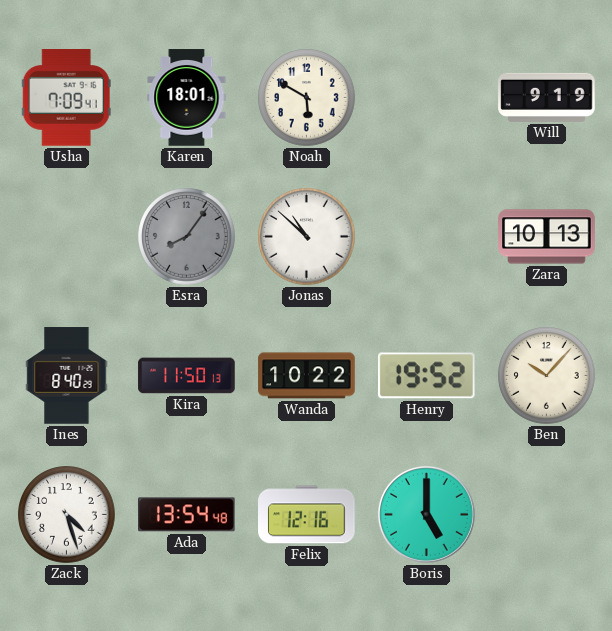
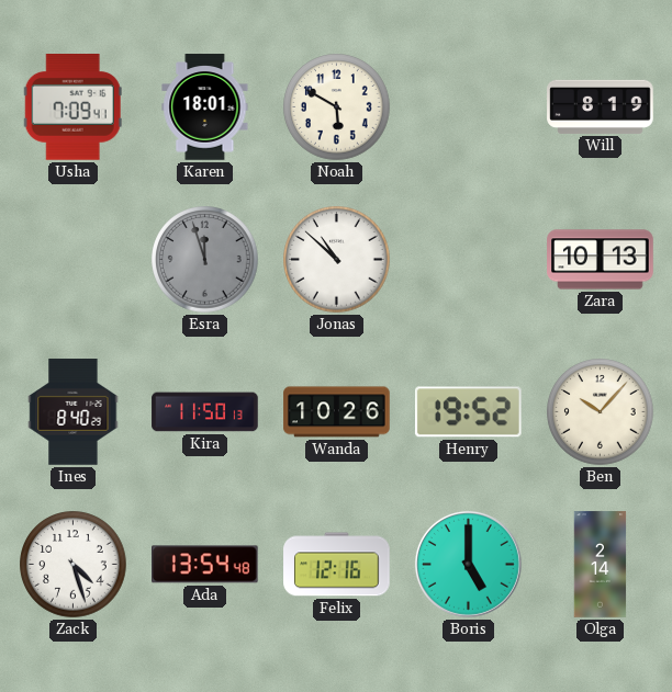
Will: 9:19 -> 8:19 (601, 106)
Esra: 8:06 -> 11:57 (205, 260)
Wanda: 10:22 -> 10:26 (337, 412)
Olga: none -> 2:14 (601, 565)
